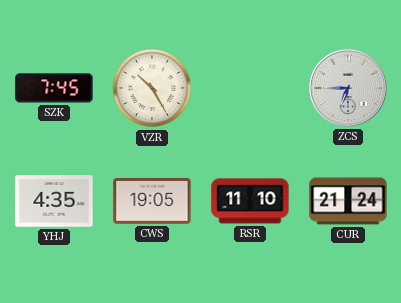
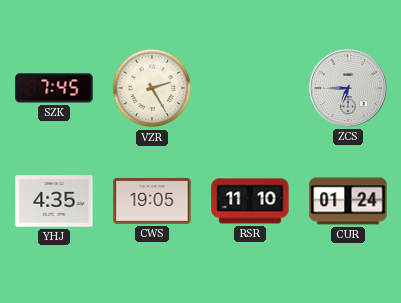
VZR: 10:25 -> 2:25 (152, 88)
CUR: 21:24 -> 01:24 (348, 201)
